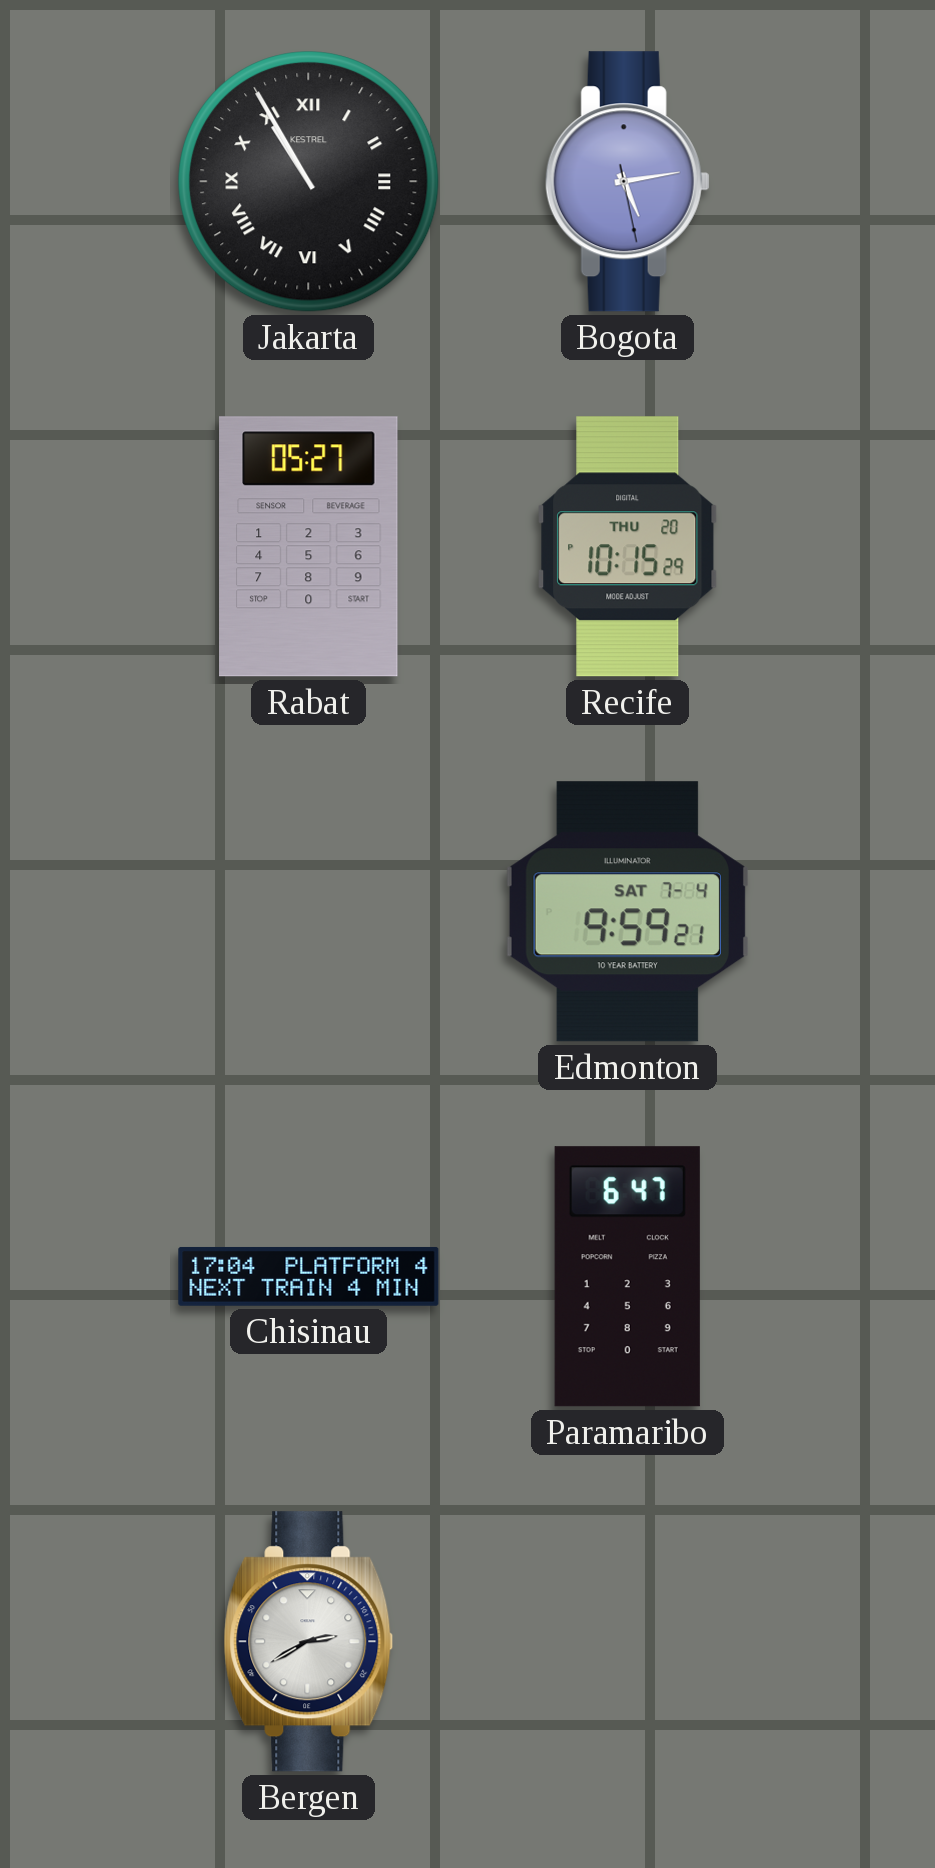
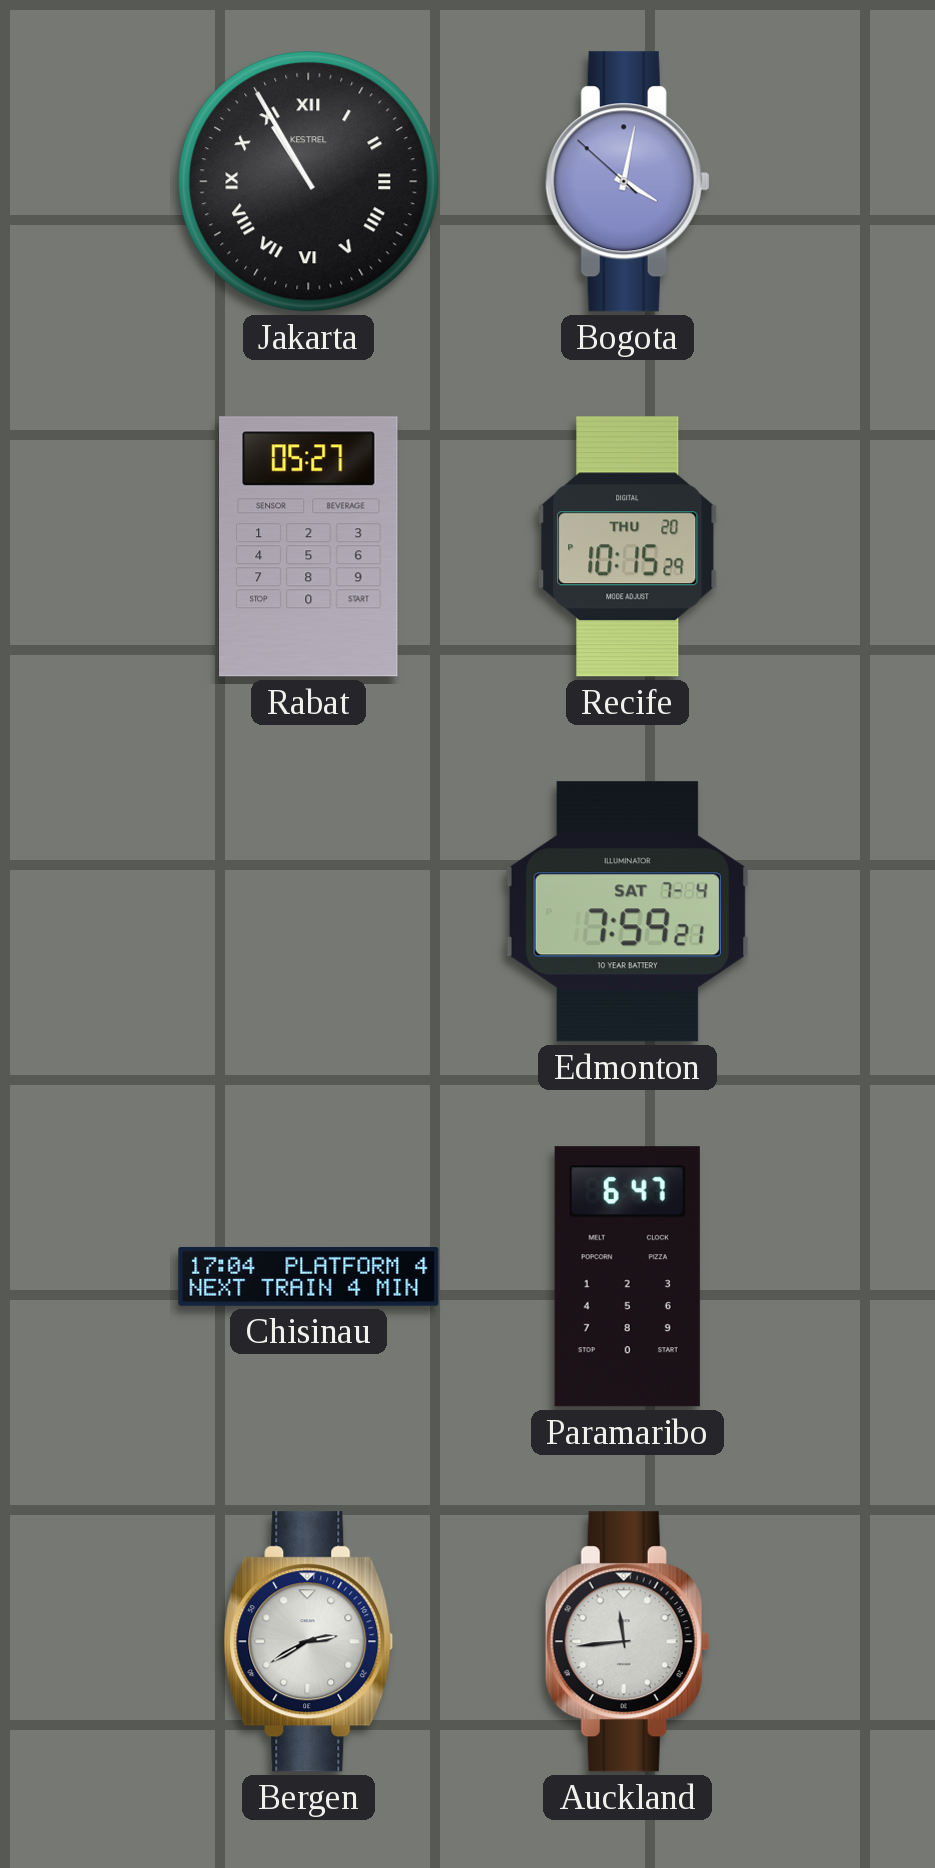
Bogota: 5:13 -> 4:01 (627, 182)
Edmonton: 9:59 -> 7:59 (627, 912)
Auckland: none -> 11:44 (627, 1642)
